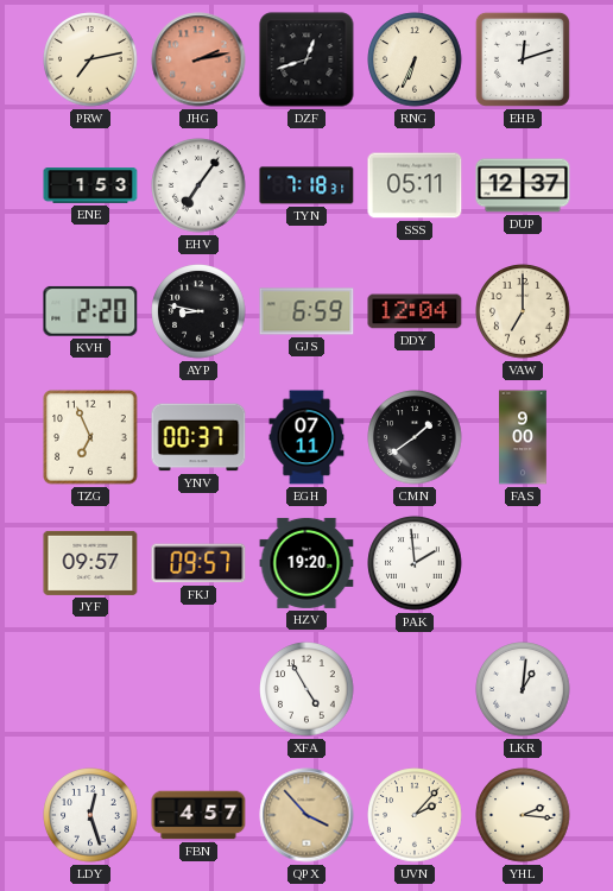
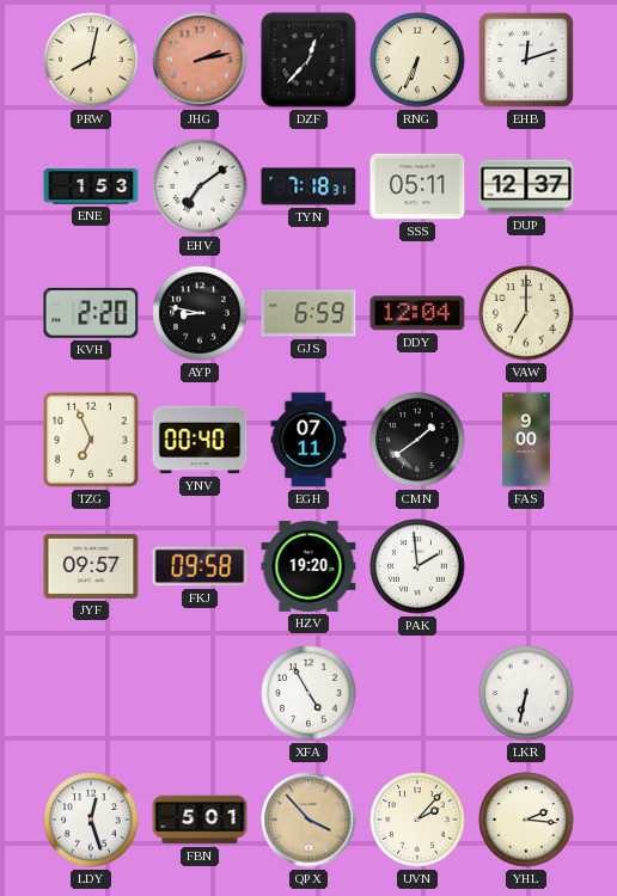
PRW: 7:13 -> 8:02 (91, 60)
DZF: 12:42 -> 12:37 (308, 60)
EHV: 7:06 -> 7:09 (200, 186)
YNV: 00:37 -> 00:40 (200, 440)
FKJ: 09:57 -> 09:58 (200, 566)
LKR: 1:01 -> 6:32 (526, 693)
FBN: 4:57 -> 5:01 (200, 820)
